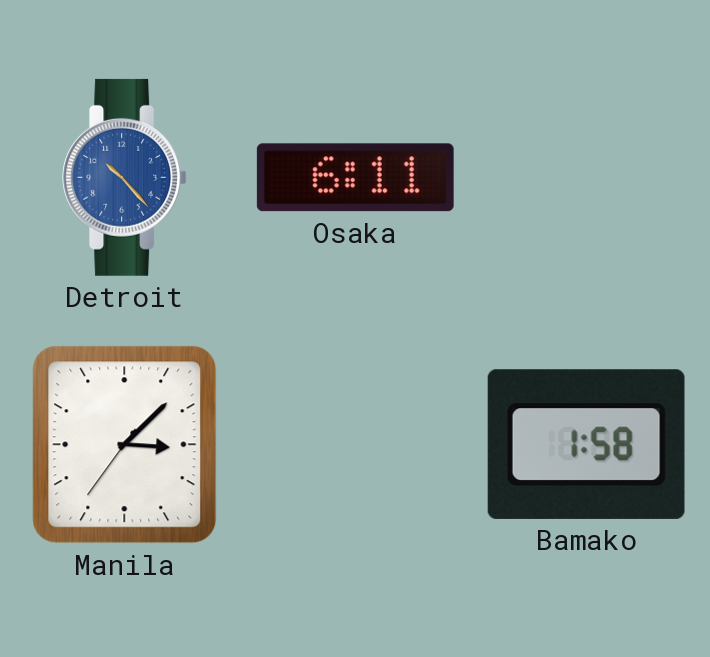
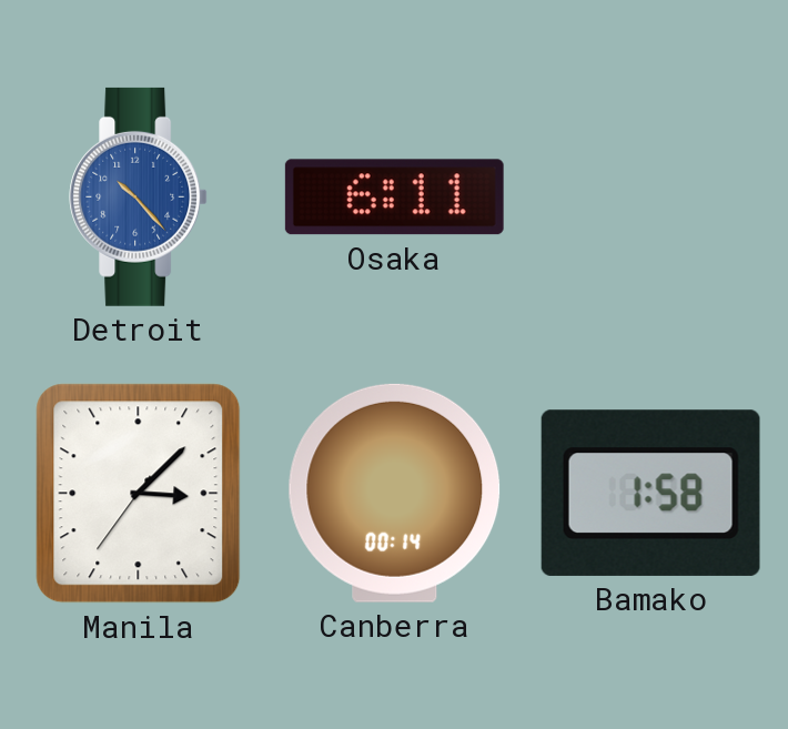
Canberra: none -> 00:14 (395, 493)
